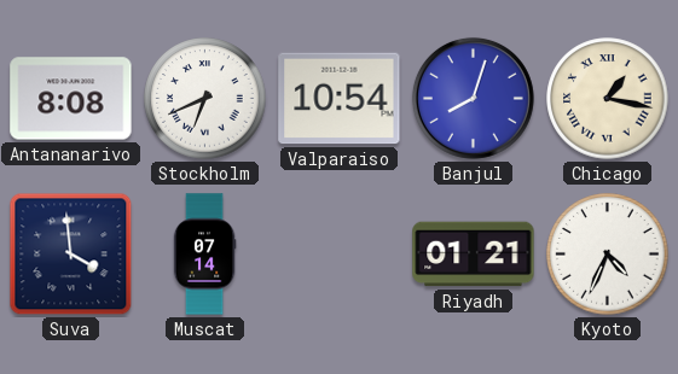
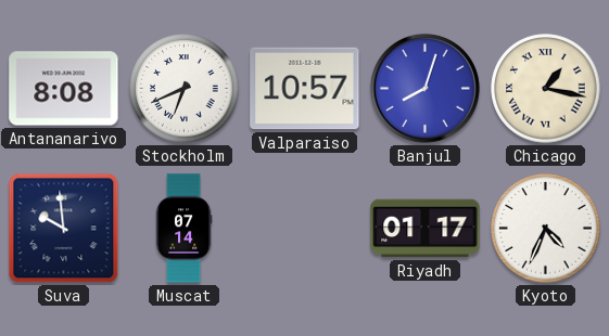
Valparaiso: 10:54 -> 10:57 (305, 89)
Suva: 3:59 -> 9:59 (64, 229)
Riyadh: 01:21 -> 01:17 (426, 229)
